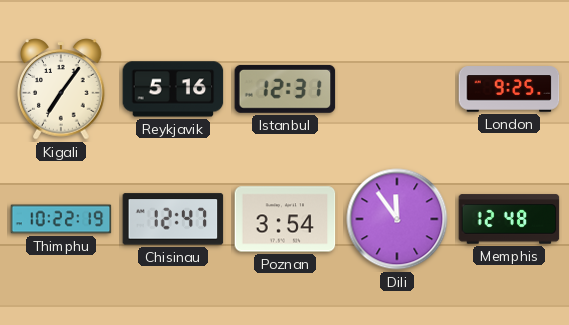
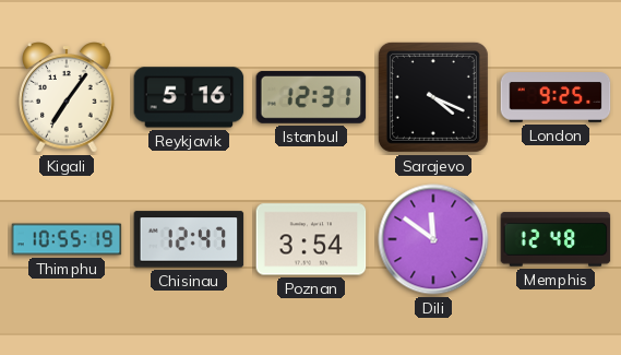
Sarajevo: none -> 4:19 (433, 97)
Thimphu: 10:22 -> 10:55 (67, 239)
Dili: 11:54 -> 11:51 (433, 239)
